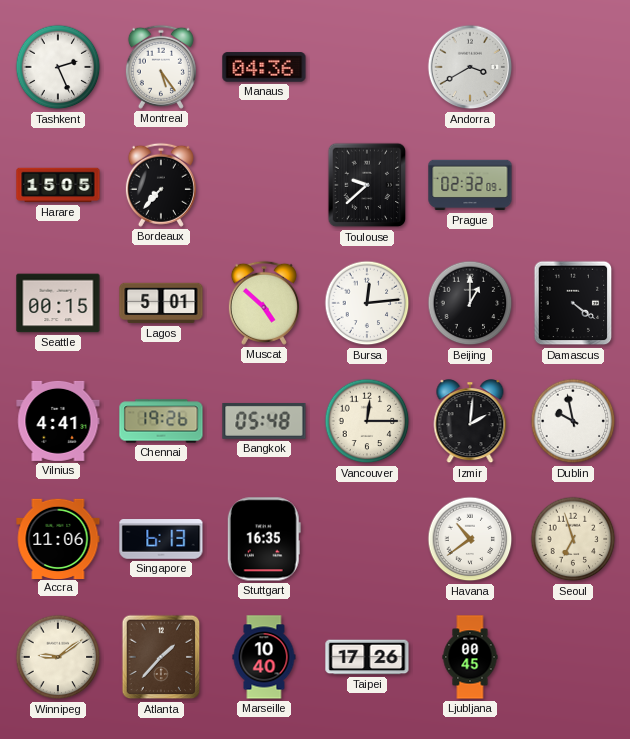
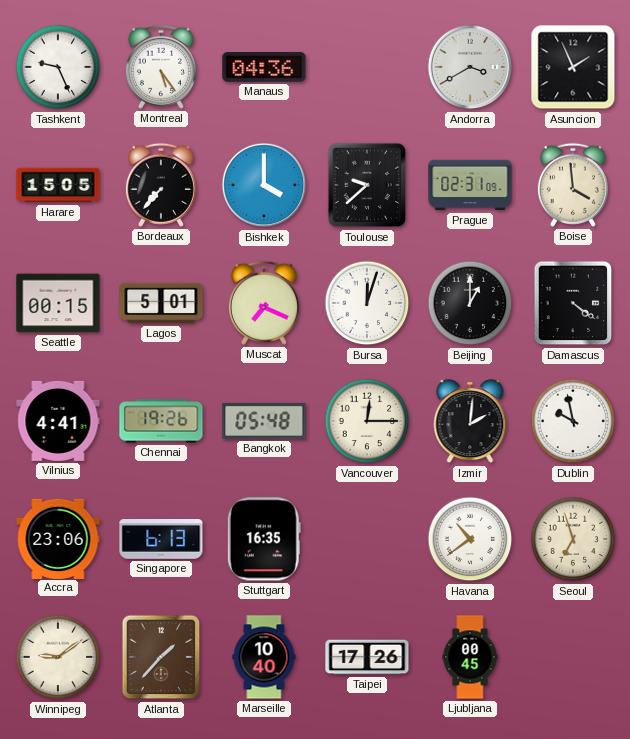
Tashkent: 2:26 -> 9:26 (58, 67)
Asuncion: none -> 1:56 (573, 67)
Bishkek: none -> 4:00 (264, 185)
Prague: 02:32 -> 02:31 (470, 185)
Boise: none -> 3:59 (573, 185)
Muscat: 4:52 -> 7:19 (264, 303)
Bursa: 12:14 -> 12:03 (367, 303)
Accra: 11:06 -> 23:06 (58, 538)
